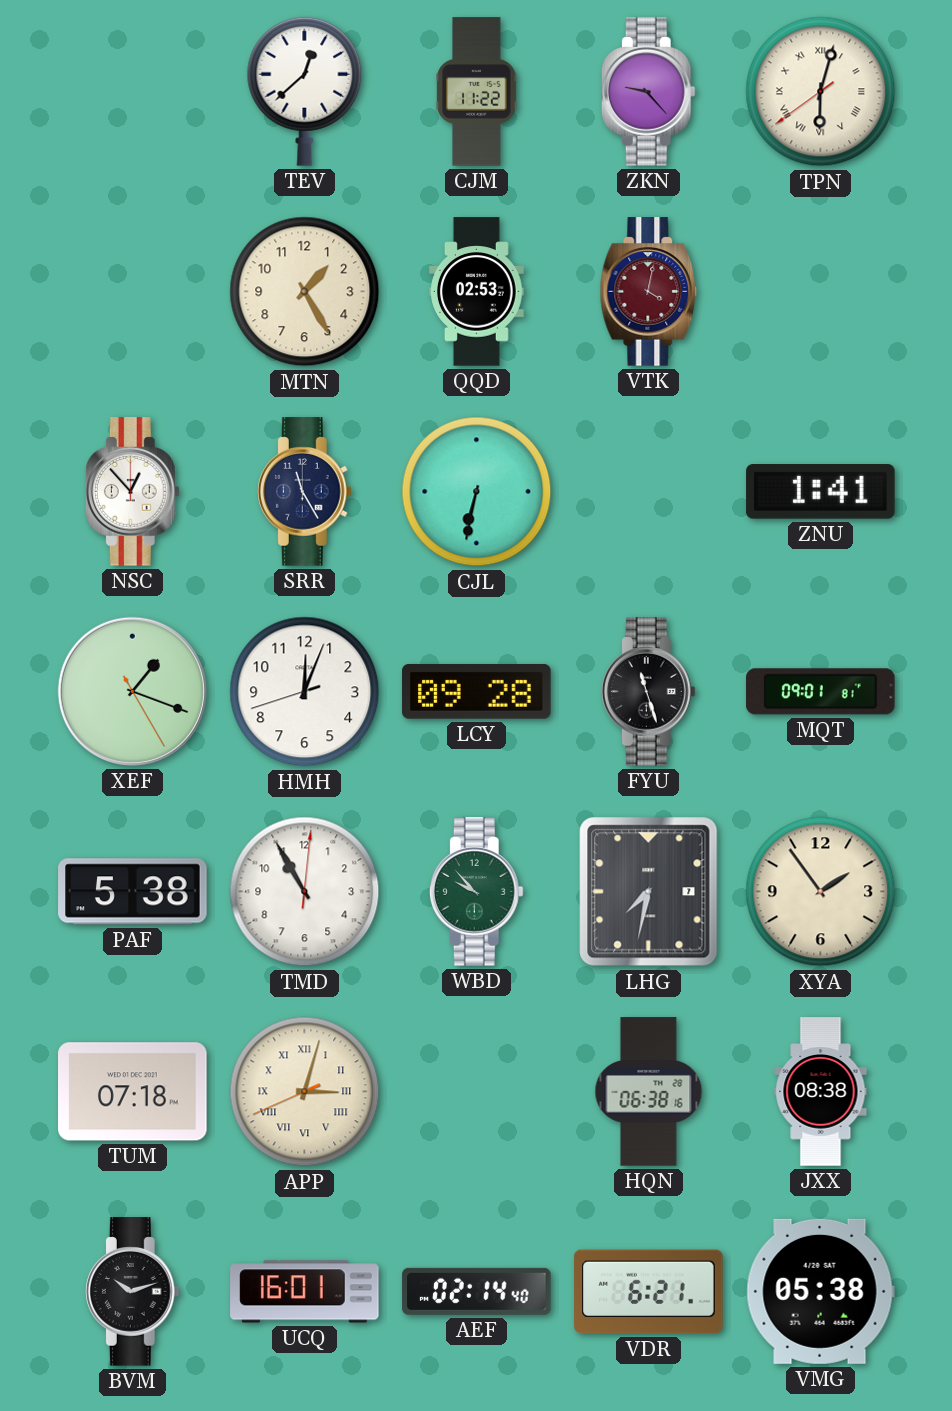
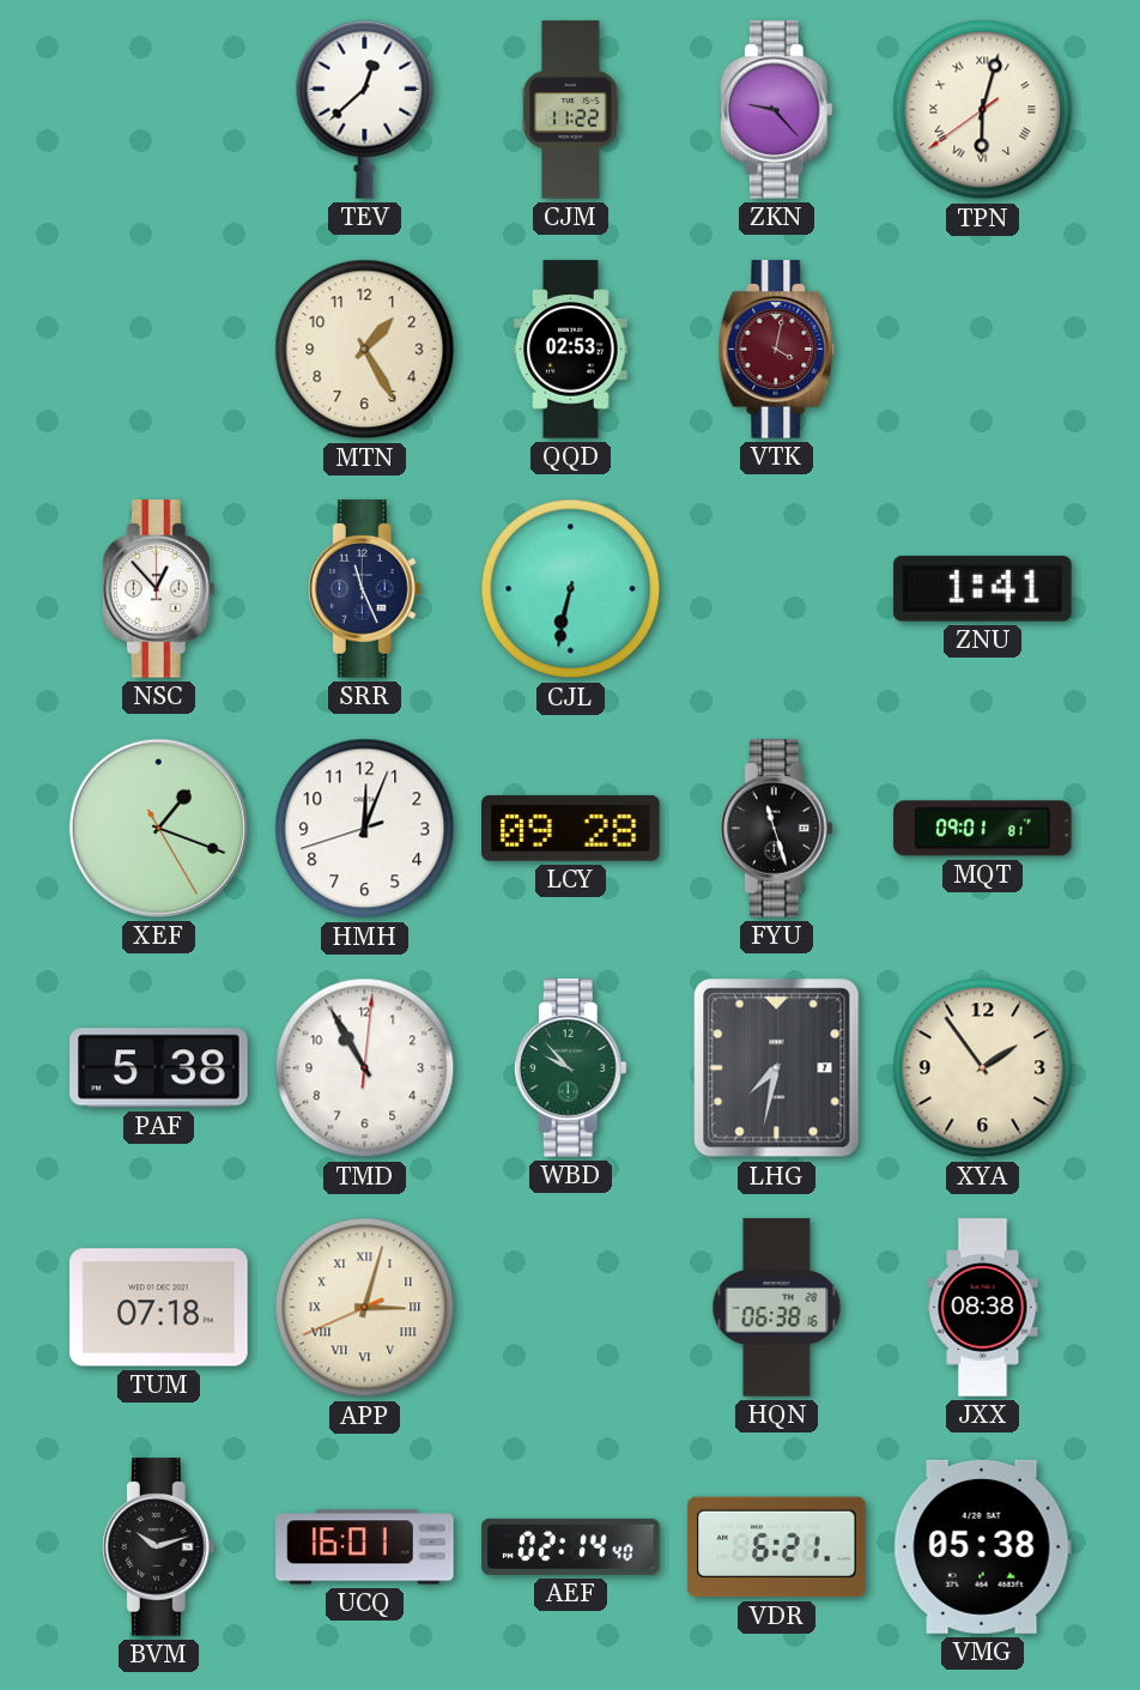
SRR: 11:25 -> 11:26 (364, 589)
